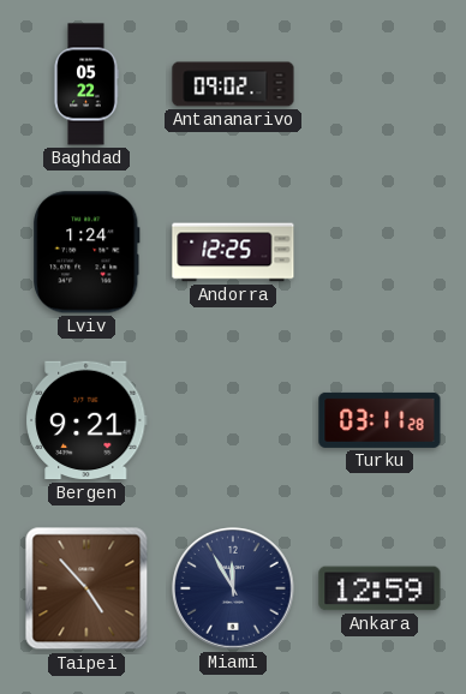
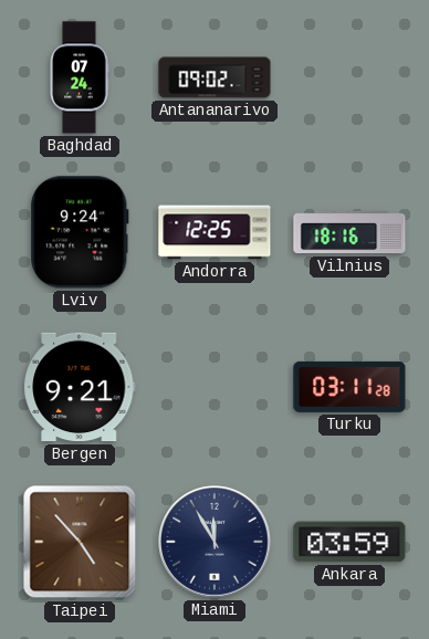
Baghdad: 05:22 -> 07:24 (80, 77)
Lviv: 1:24 -> 9:24 (80, 232)
Vilnius: none -> 18:16 (349, 232)
Ankara: 12:59 -> 03:59 (349, 542)
